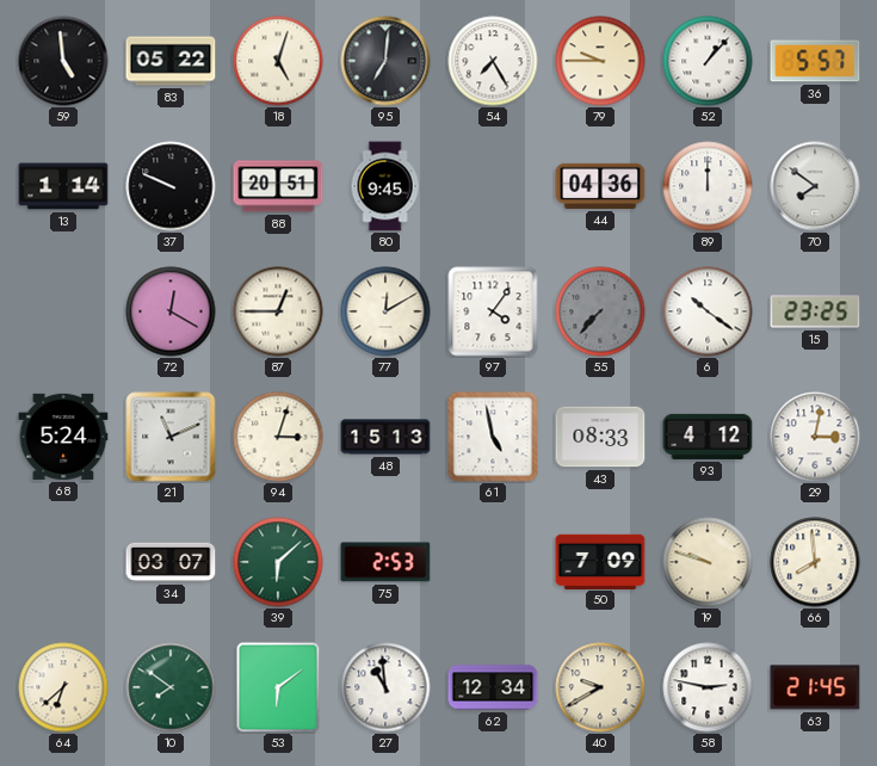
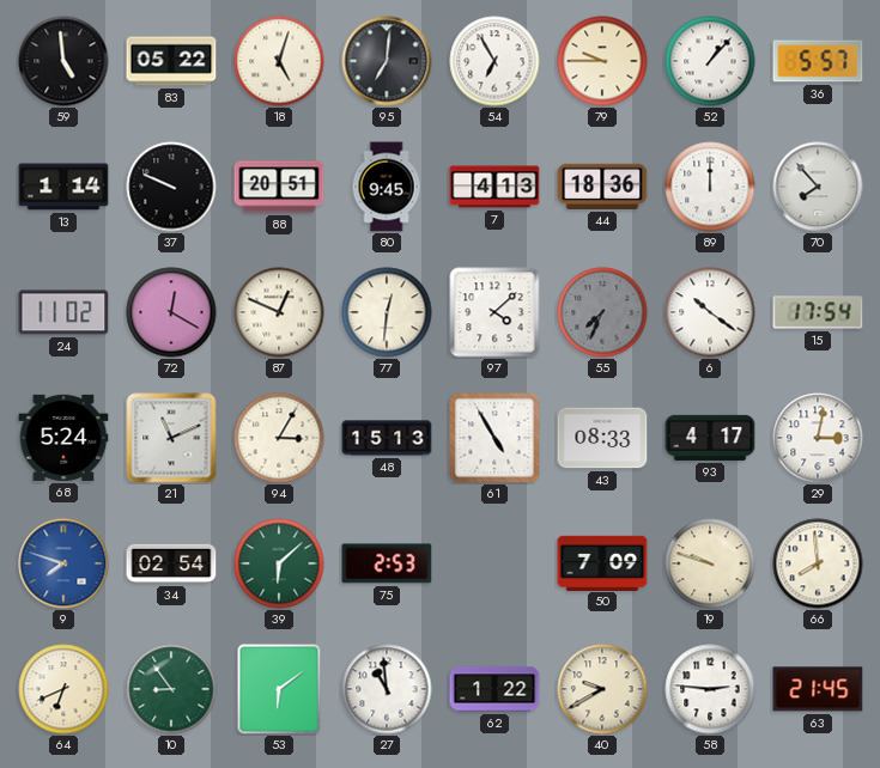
54: 7:25 -> 6:55 (494, 61)
7: none -> 4:13 (494, 187)
44: 04:36 -> 18:36 (602, 187)
70: 7:51 -> 7:53 (818, 187)
24: none -> 11:02 (63, 312)
87: 12:45 -> 12:49 (279, 312)
77: 12:10 -> 12:31 (387, 312)
97: 4:06 -> 4:08 (494, 312)
55: 7:37 -> 7:34 (602, 312)
15: 23:25 -> 17:54 (818, 312)
94: 3:03 -> 3:05 (279, 438)
61: 4:58 -> 4:55 (494, 438)
93: 4:12 -> 4:17 (710, 438)
9: none -> 7:48 (63, 563)
34: 03:07 -> 02:54 (171, 563)
64: 6:38 -> 6:41 (63, 689)
10: 7:51 -> 8:54 (171, 689)
62: 12:34 -> 1:22 (494, 689)
58: 2:47 -> 2:46 (710, 689)
